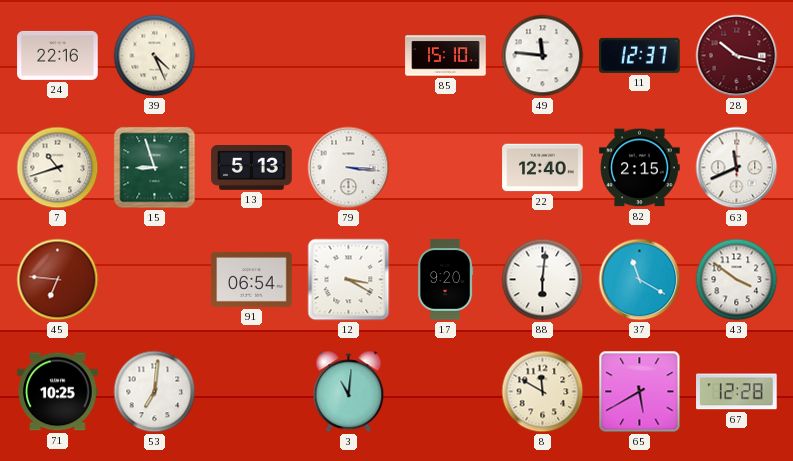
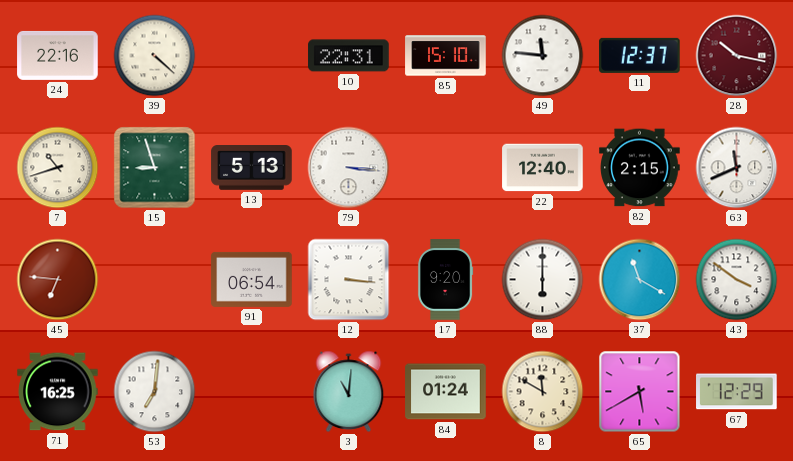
39: 4:26 -> 4:22 (155, 56)
10: none -> 22:31 (349, 56)
12: 3:20 -> 3:16 (349, 280)
88: 6:01 -> 6:00 (543, 280)
71: 10:25 -> 16:25 (58, 392)
84: none -> 01:24 (446, 392)
67: 12:28 -> 12:29 (737, 392)
